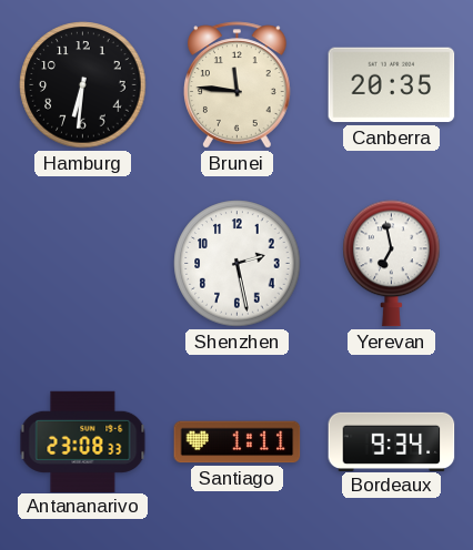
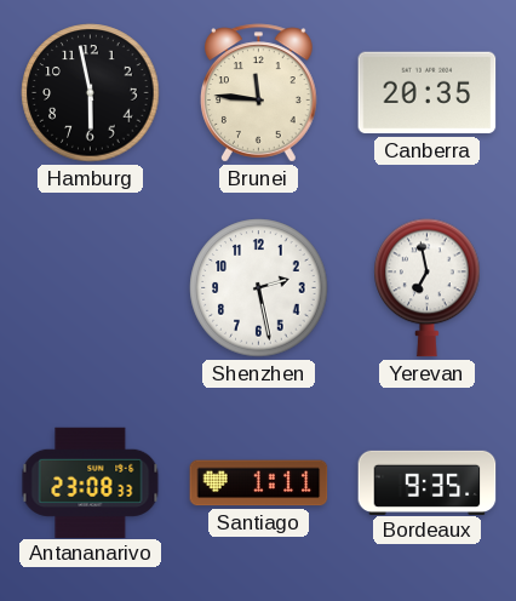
Hamburg: 6:31 -> 5:58 (91, 93)
Bordeaux: 9:34 -> 9:35 (428, 482)
